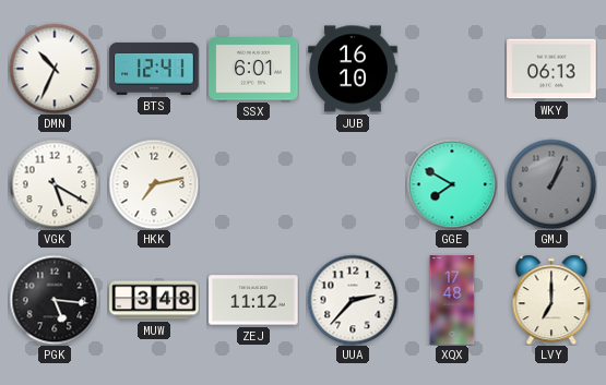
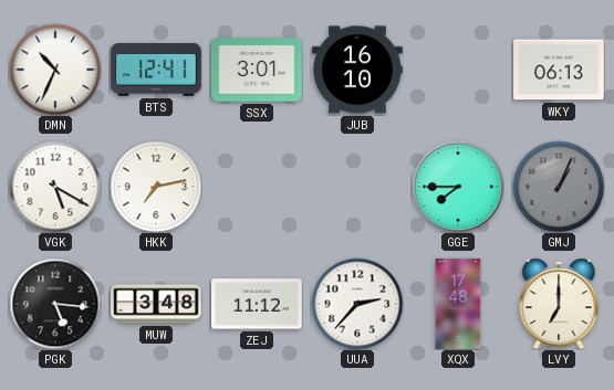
SSX: 6:01 -> 3:01 (257, 70)
GGE: 7:50 -> 7:45 (458, 187)
